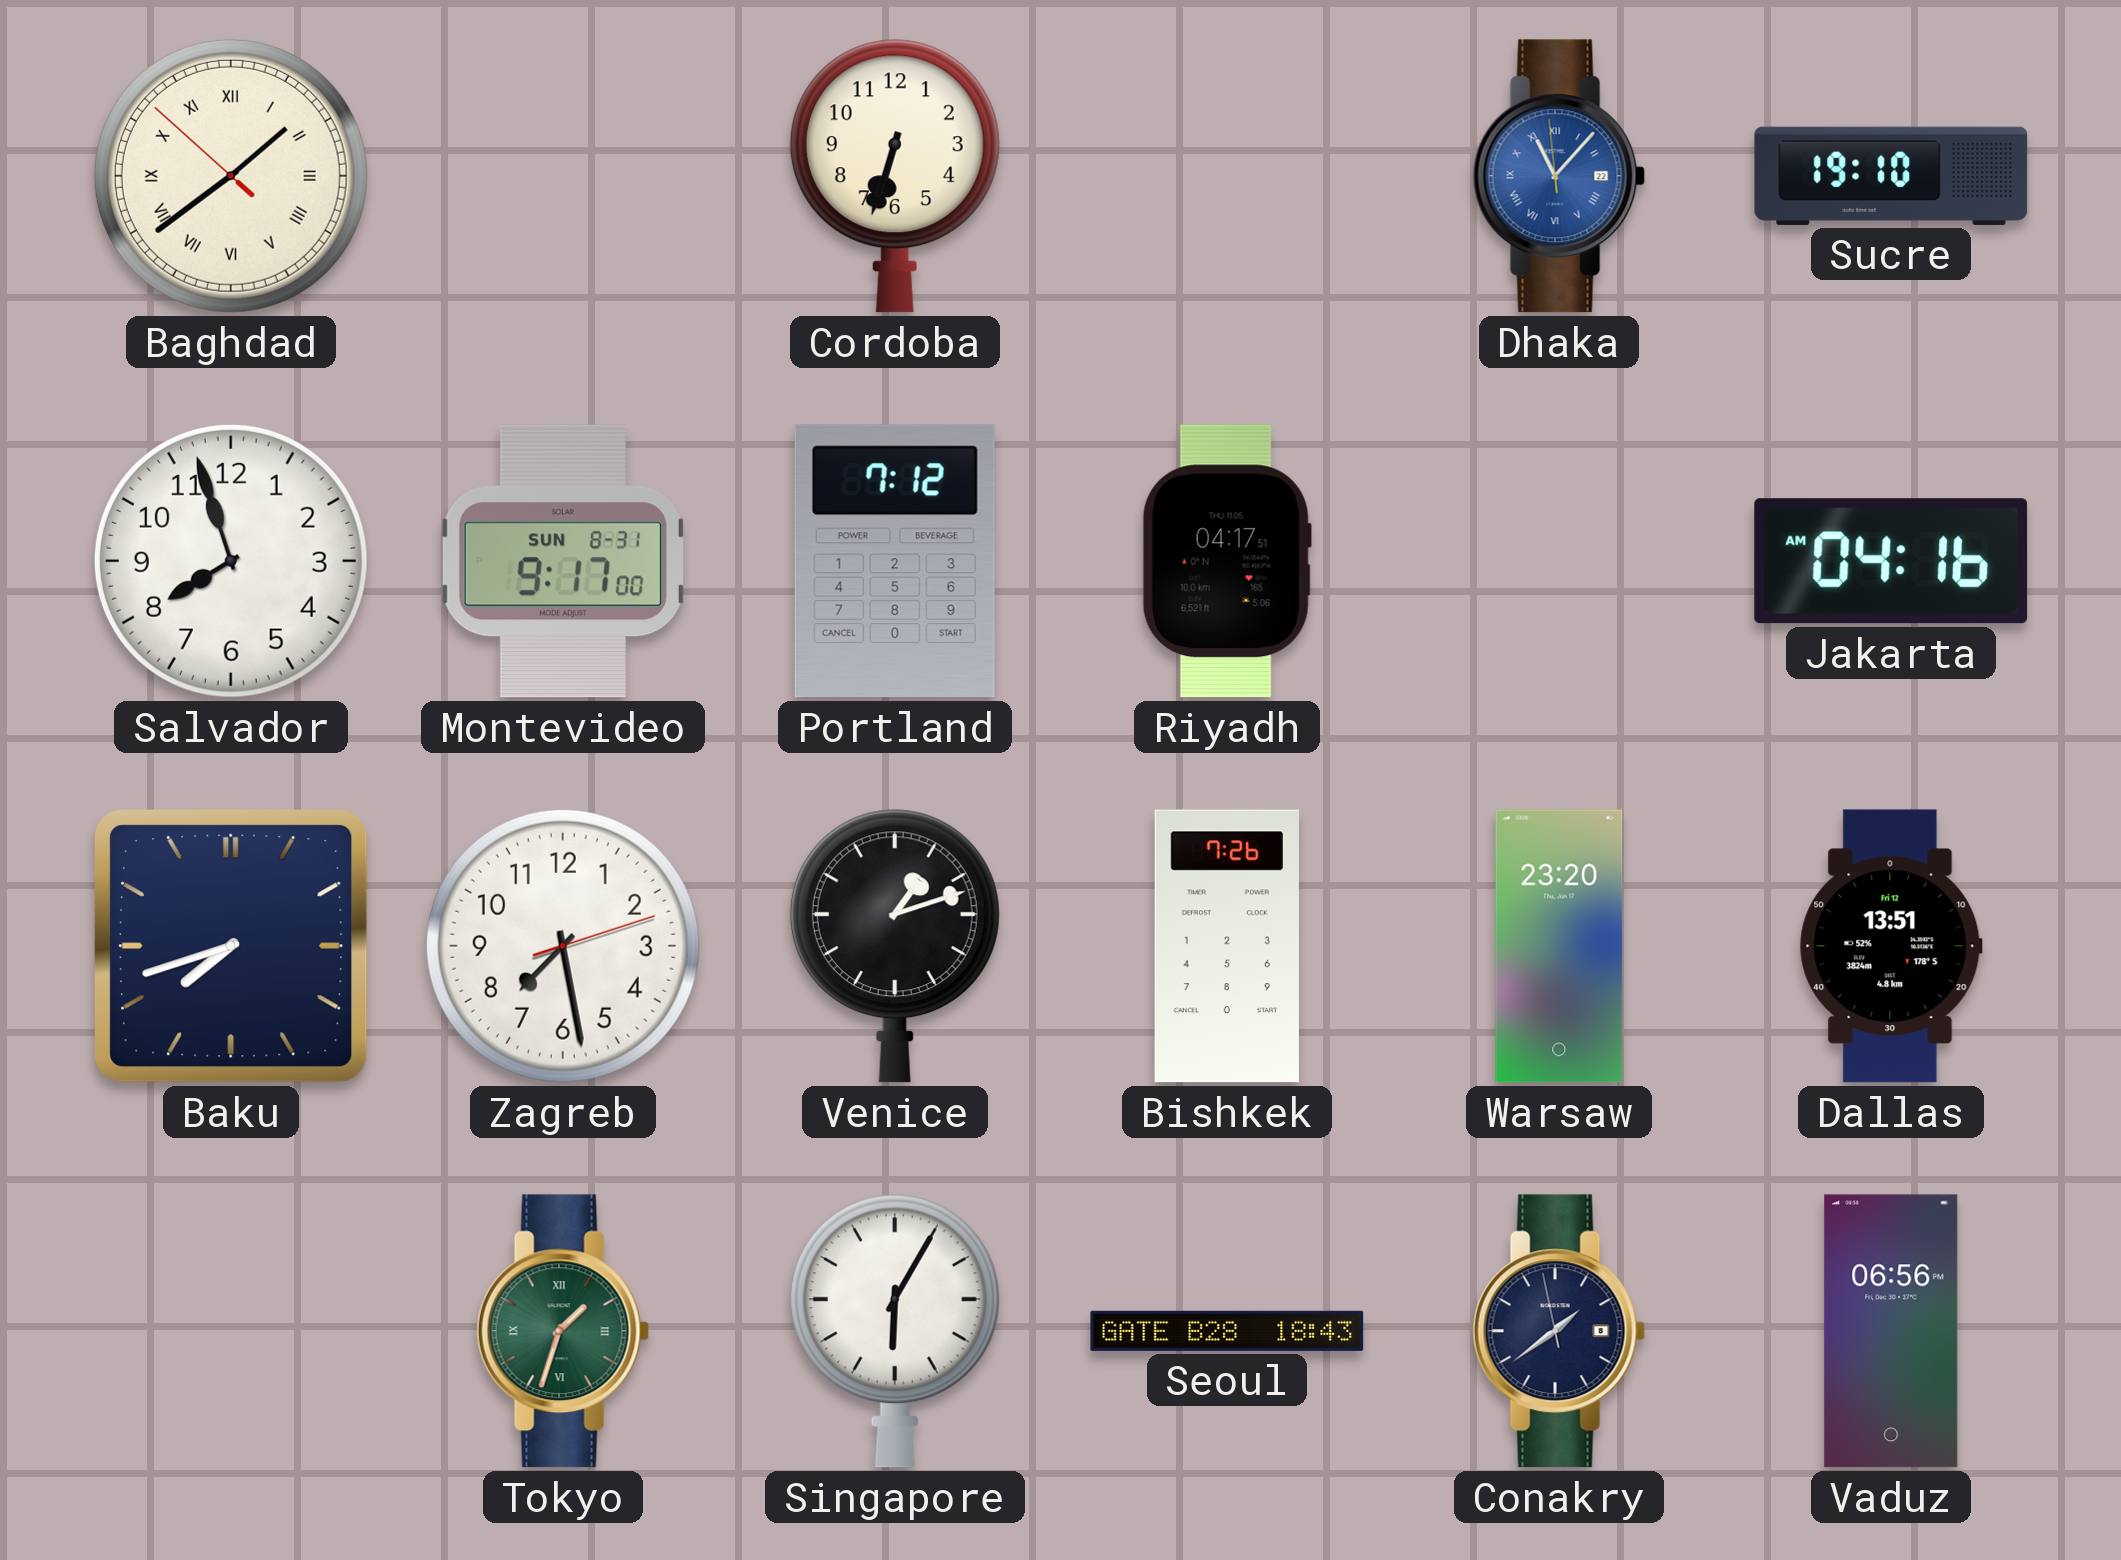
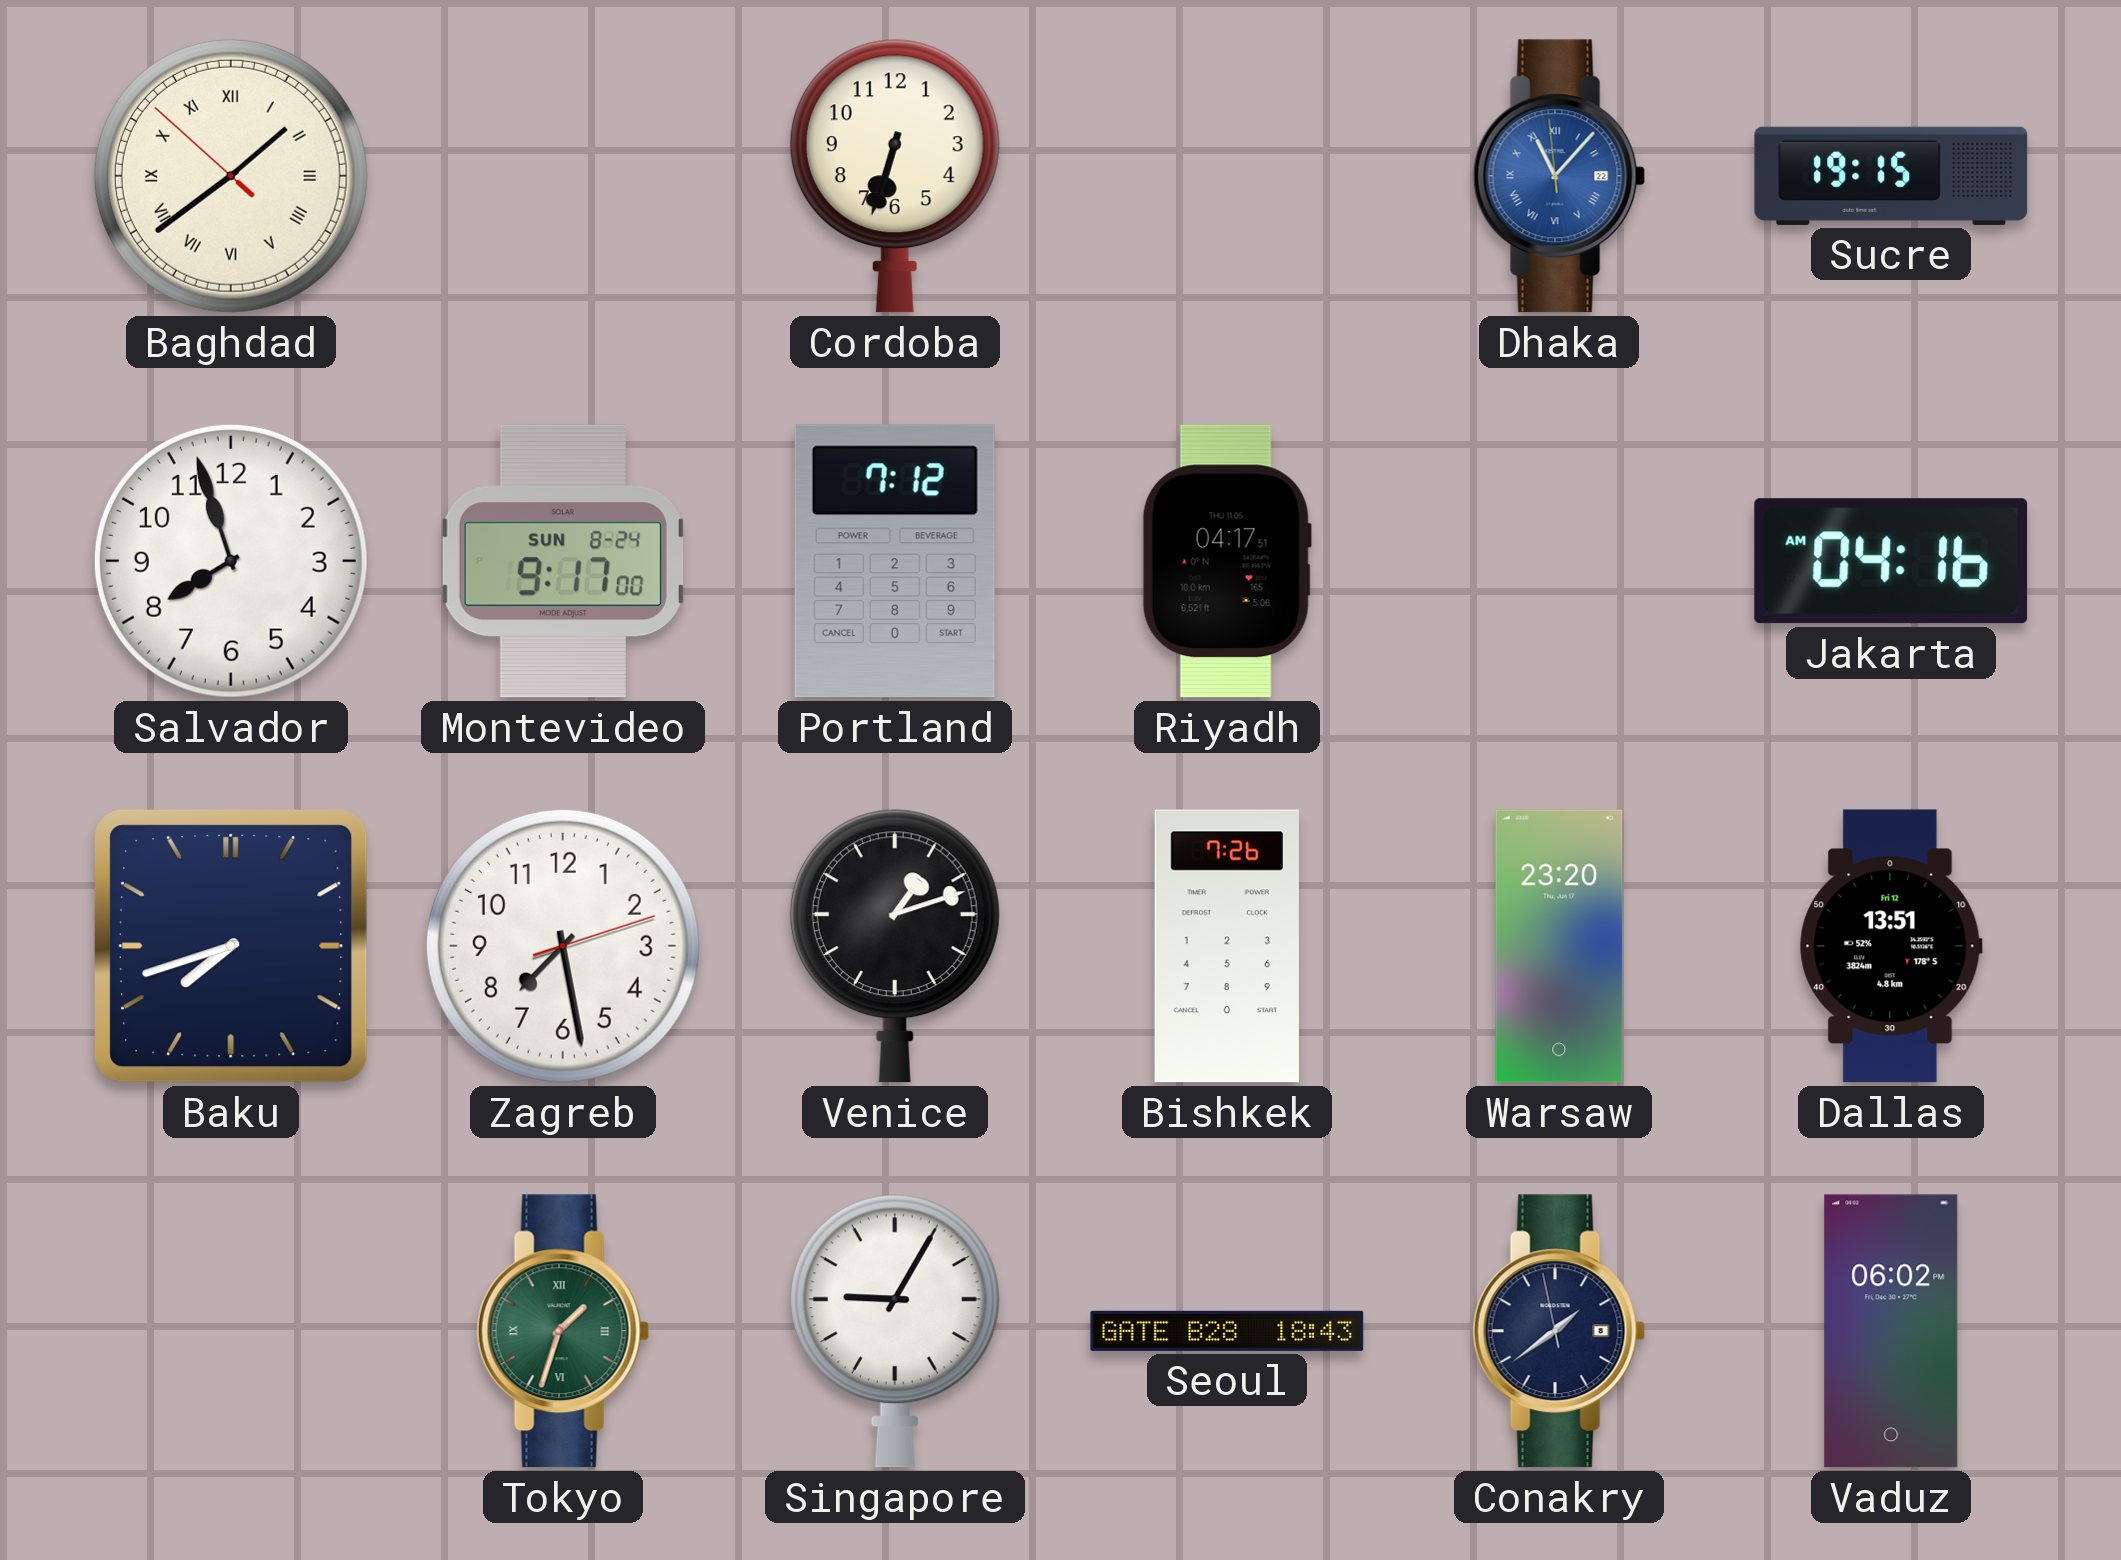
Sucre: 19:10 -> 19:15 (1891, 176)
Montevideo date: SUN 8-31 -> SUN 8-24 (563, 561)
Singapore: 6:05 -> 9:05 (895, 1331)
Vaduz: 06:56 -> 06:02 (1891, 1331)
